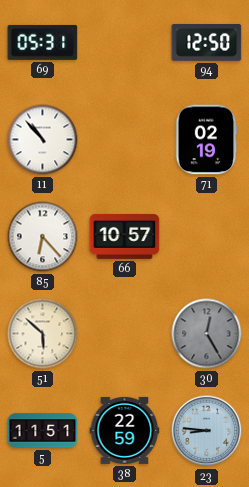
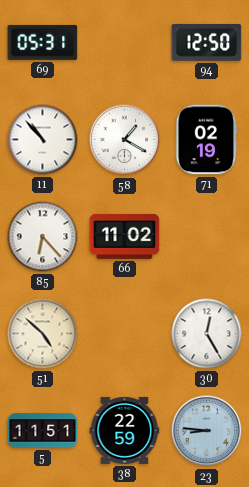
58: none -> 1:20 (125, 140)
66: 10:57 -> 11:02 (125, 236)
51: 5:52 -> 4:52 (43, 334)
30 dial: grey -> white (207, 334)
